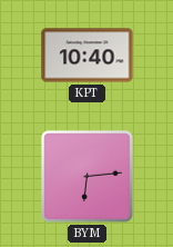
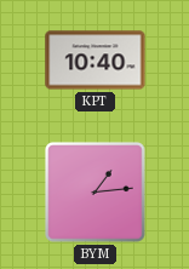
BYM: 6:14 -> 1:14 (96, 193)
